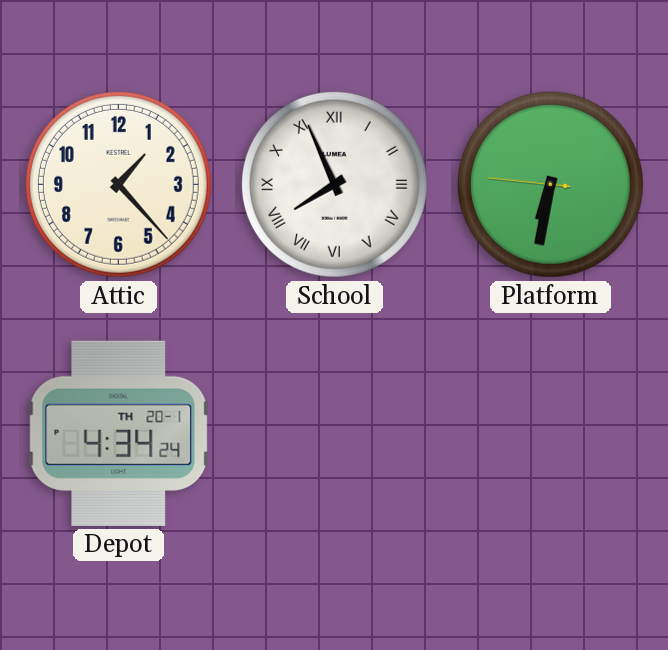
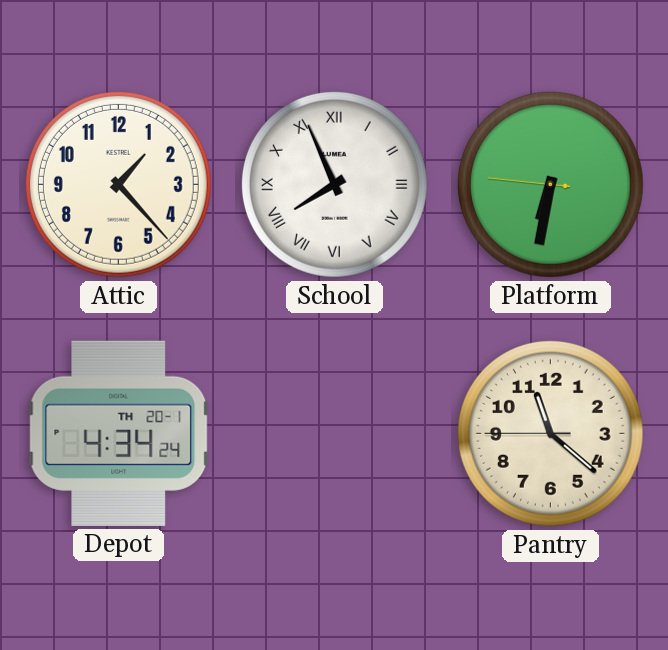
Pantry: none -> 11:21 (550, 433)
